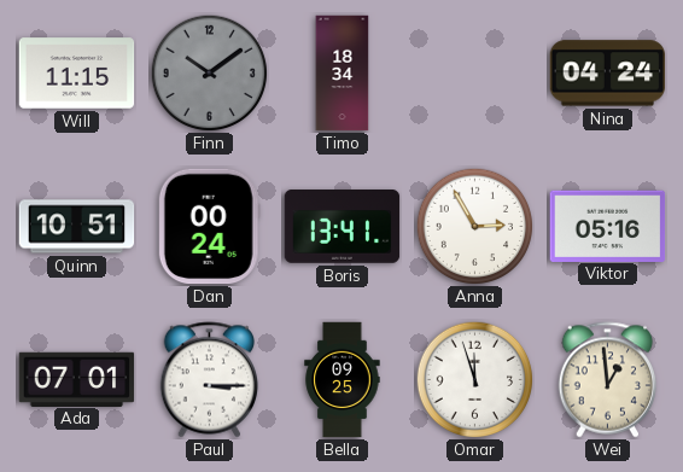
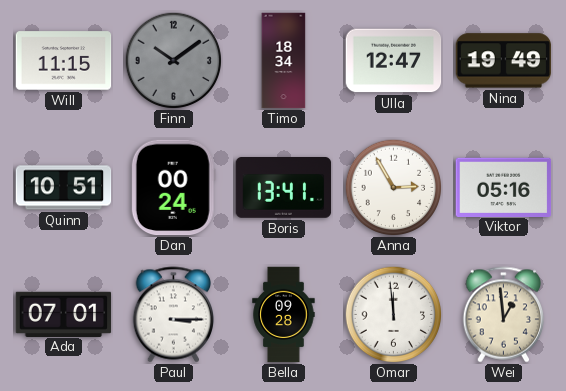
Ulla: none -> 12:47 (394, 61)
Nina: 04:24 -> 19:49 (504, 61)
Bella: 09:25 -> 09:28 (284, 315)
Omar: 11:57 -> 11:59 (393, 314)
